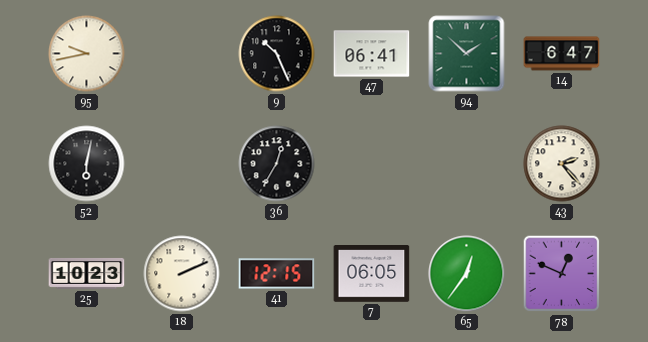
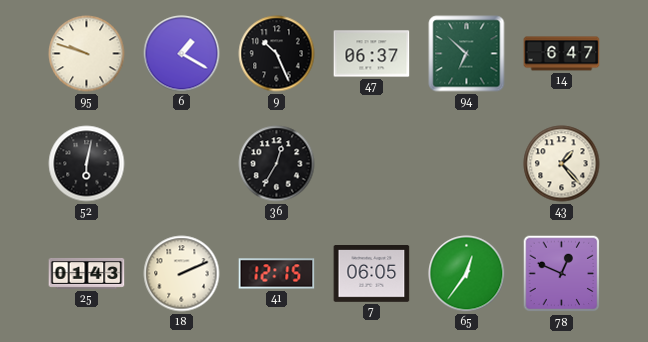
95: 9:43 -> 9:48 (87, 54)
6: none -> 1:20 (182, 54)
47: 06:41 -> 06:37 (372, 54)
94: 1:52 -> 6:52 (467, 54)
43: 2:23 -> 1:23 (562, 164)
25: 10:23 -> 01:43 (87, 274)
